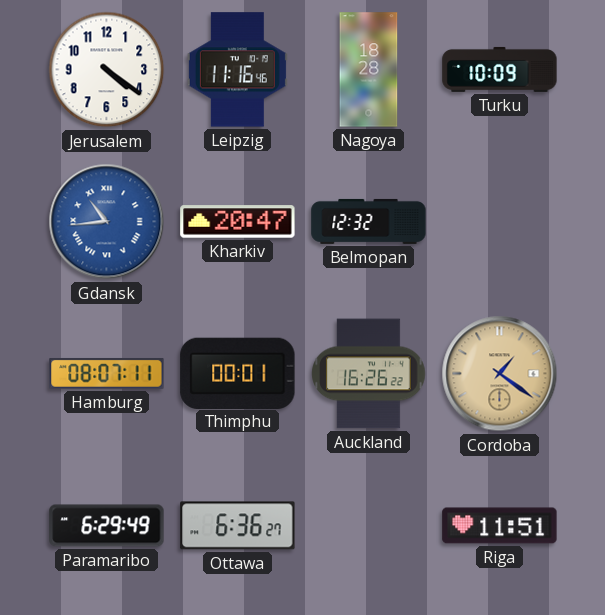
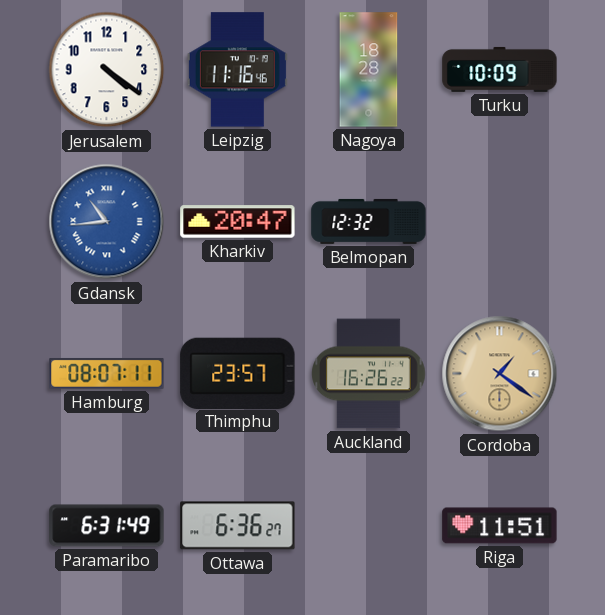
Thimphu: 00:01 -> 23:57 (238, 373)
Paramaribo: 6:29 -> 6:31 (107, 526)
